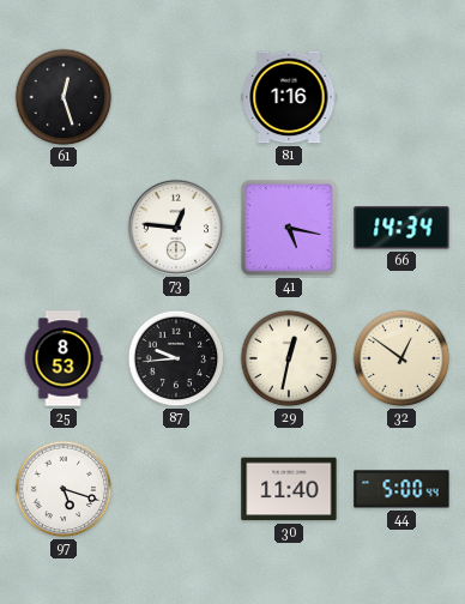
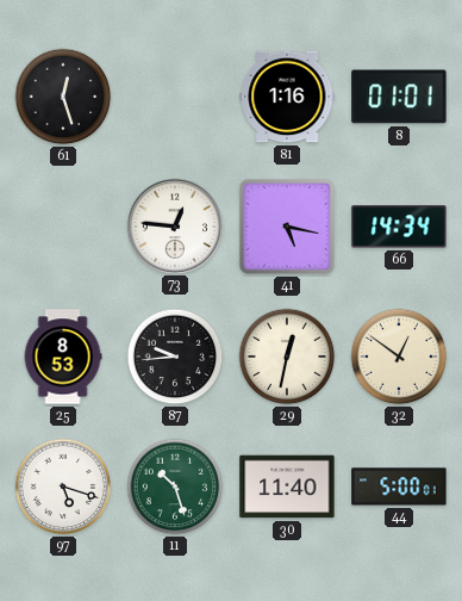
8: none -> 01:01 (399, 97)
11: none -> 10:27 (175, 487)
44: 5:00:44 -> 5:00:01 (399, 487)
